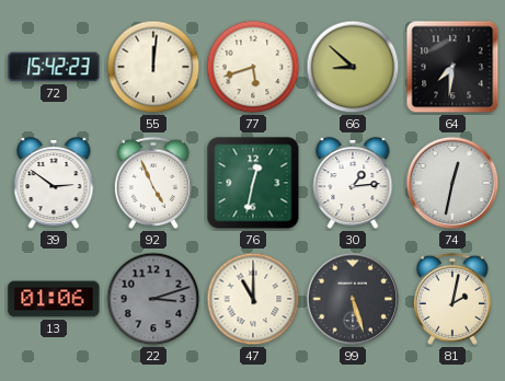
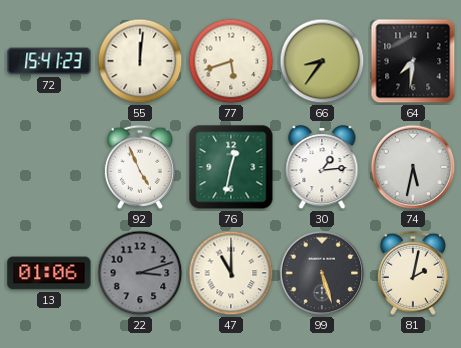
72: 15:42 -> 15:41 (49, 61)
66: 8:52 -> 8:36 (322, 61)
39: 2:51 -> none (54, 184)
74: 12:32 -> 5:32 (413, 167)
